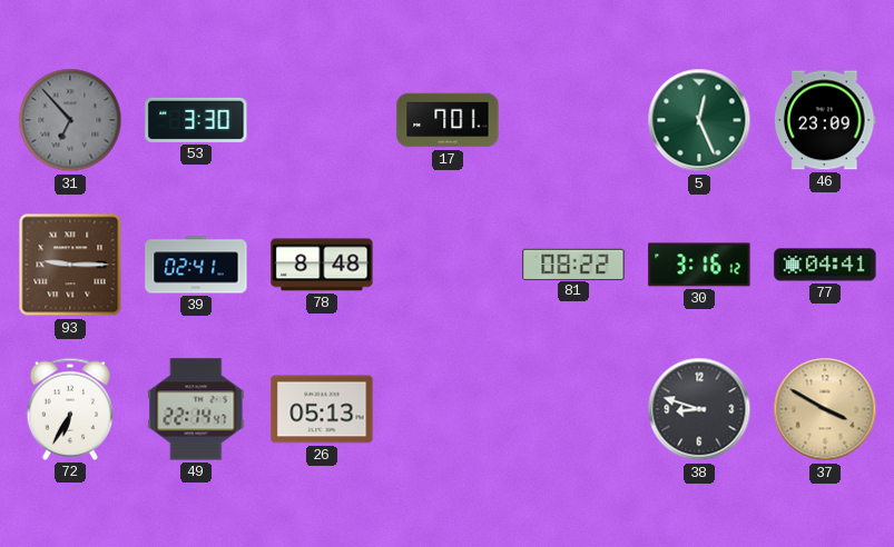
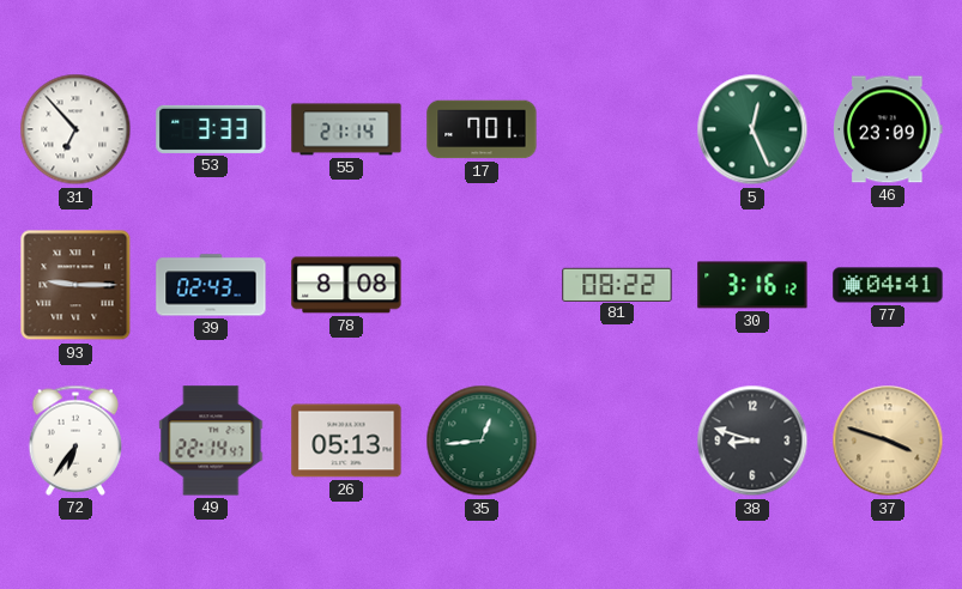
31 dial: grey -> white (75, 129)
53: 3:30 -> 3:33 (211, 129)
55: none -> 21:14 (346, 129)
39: 02:41 -> 02:43 (211, 285)
78: 8:48 -> 8:08 (346, 285)
72: 6:35 -> 6:36 (75, 441)
35: none -> 12:44 (482, 441)
37: 3:50 -> 3:48 (888, 441)
